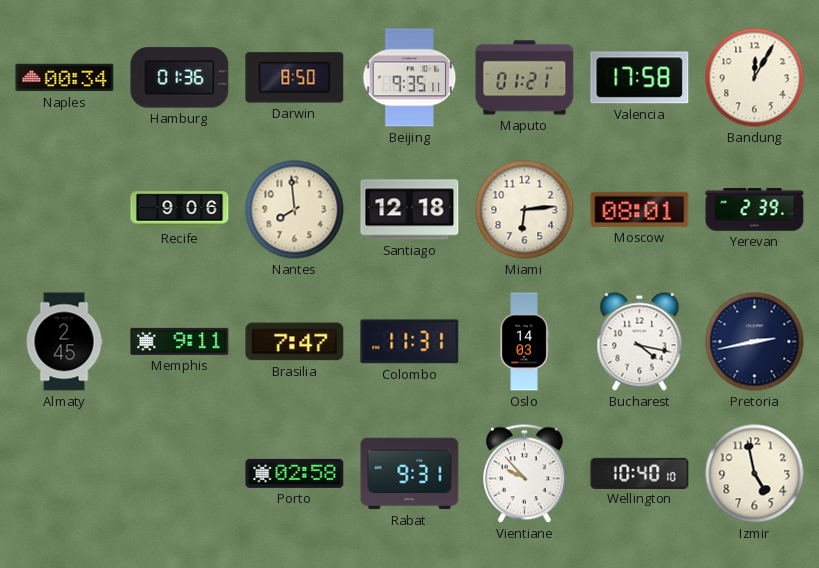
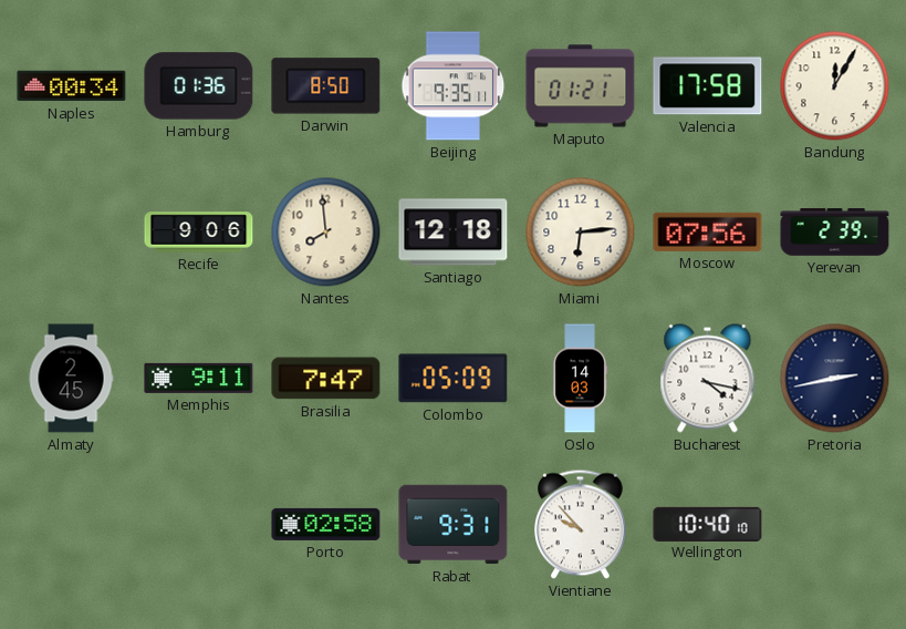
Moscow: 08:01 -> 07:56 (708, 231)
Colombo: 11:31 -> 05:09 (454, 379)
Izmir: 4:58 -> none (755, 474)
